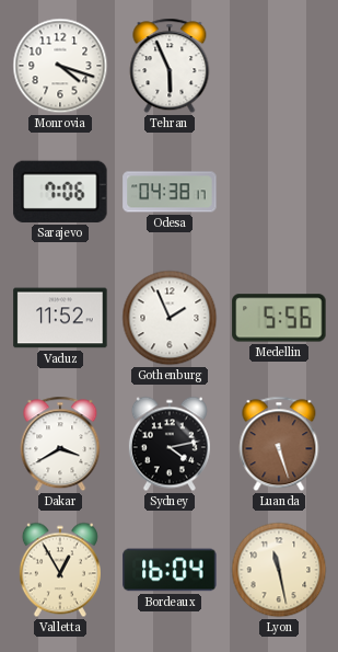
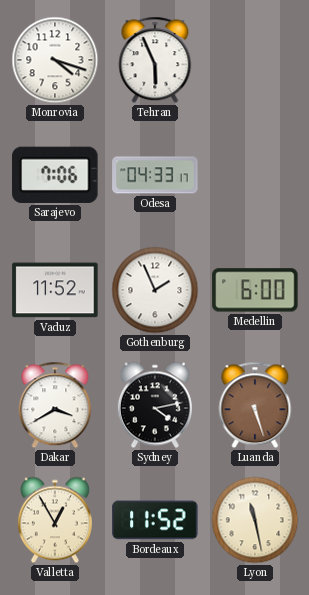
Odesa: 04:38 -> 04:33 (155, 175)
Medellin: 5:56 -> 6:00 (255, 290)
Bordeaux: 16:04 -> 11:52 (155, 520)
